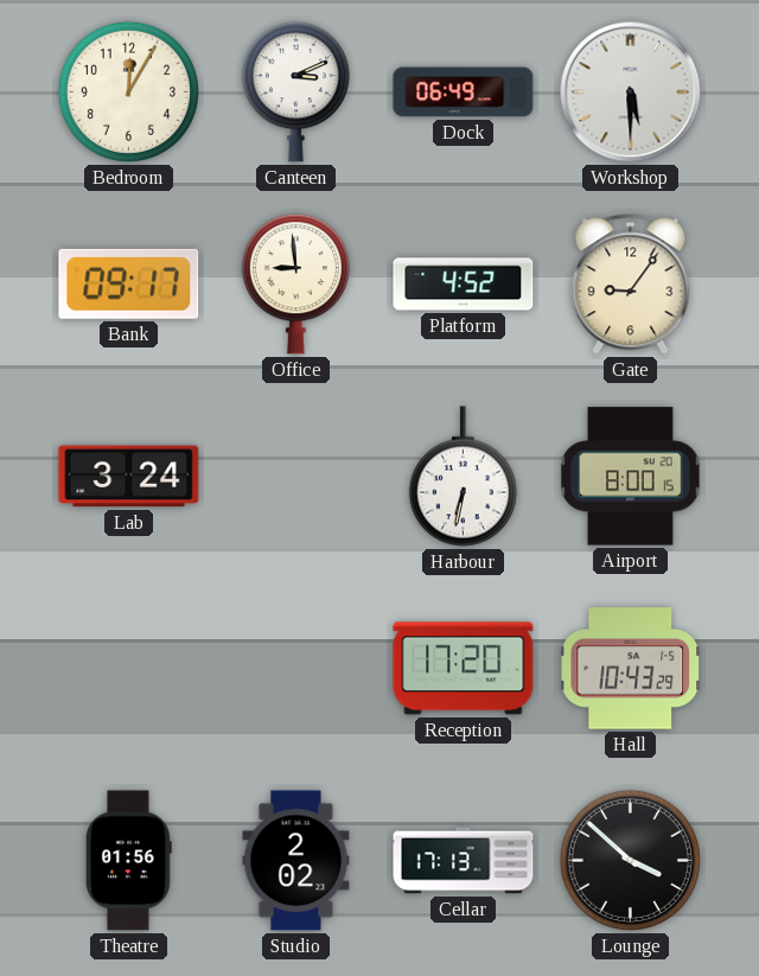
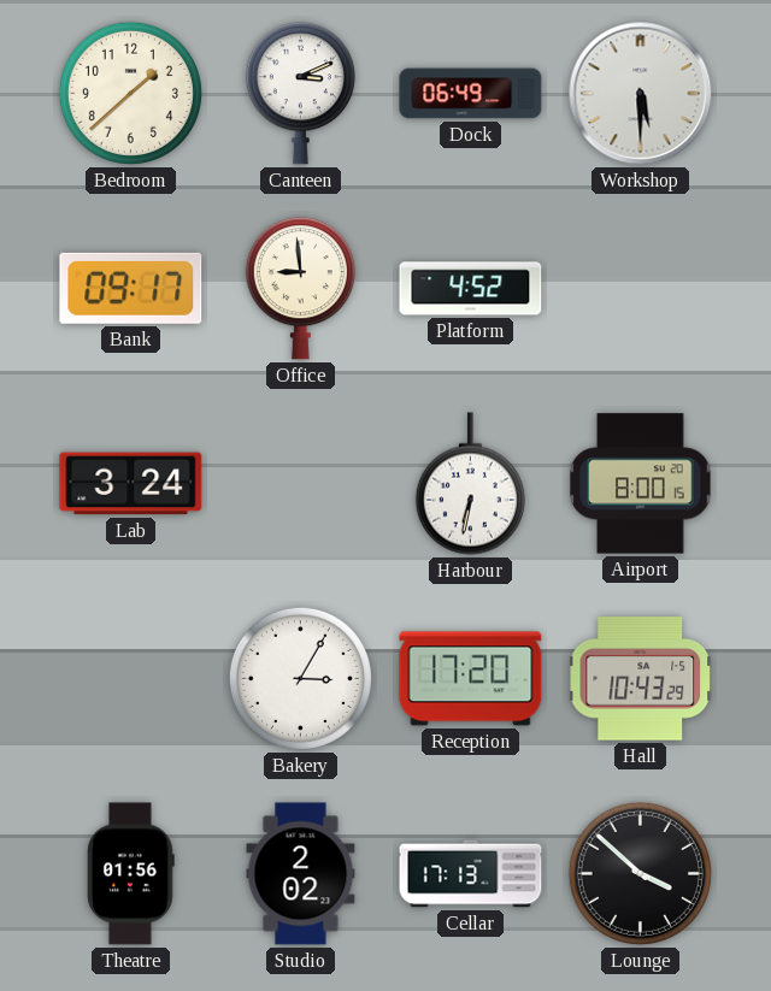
Bedroom: 12:05 -> 1:38 (130, 93)
Gate: 9:06 -> none (631, 285)
Bakery: none -> 3:05 (300, 678)
